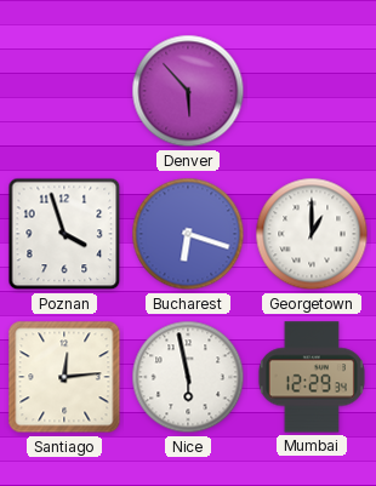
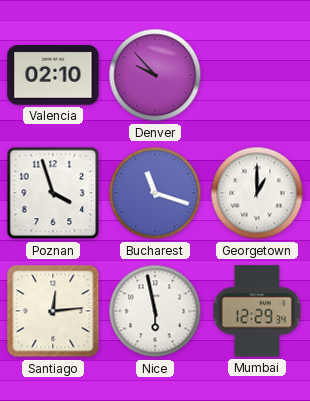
Valencia: none -> 02:10 (53, 75)
Denver: 5:53 -> 9:53 (155, 75)
Bucharest: 6:18 -> 11:18 (155, 193)
